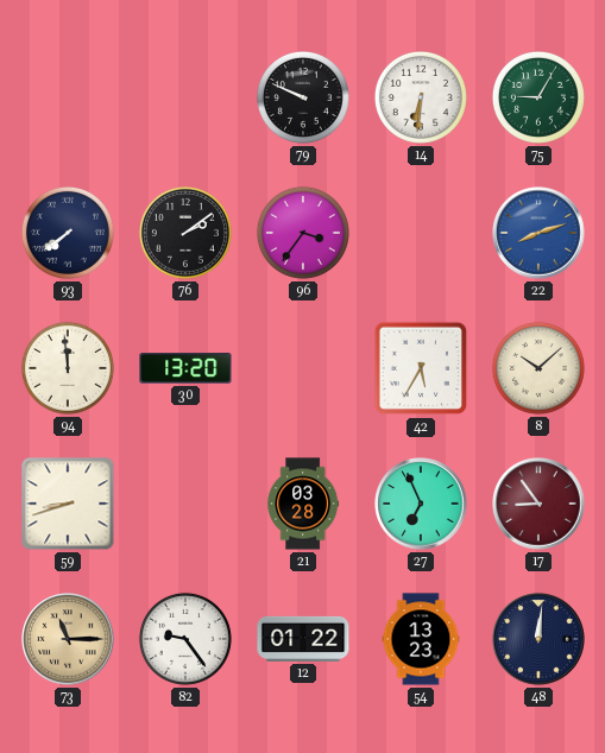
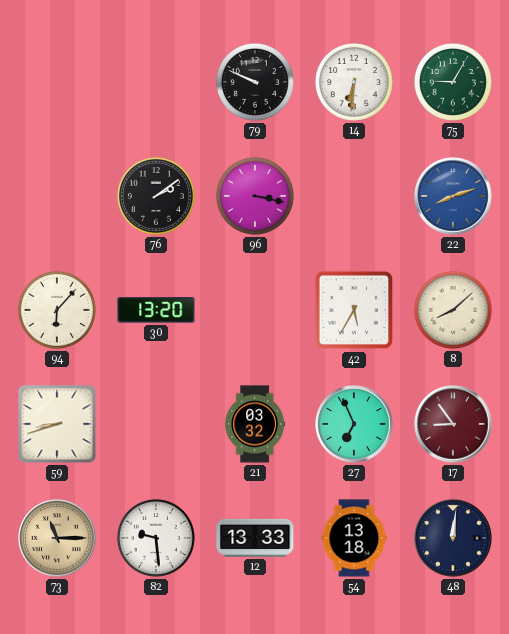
93: 7:39 -> none (68, 233)
96: 3:36 -> 3:17 (255, 196)
94: 11:59 -> 6:07 (57, 310)
8: 10:08 -> 8:08 (453, 310)
21: 03:28 -> 03:32 (255, 424)
82: 9:24 -> 9:29 (156, 538)
12: 01:22 -> 13:33 (255, 538)
54: 13:23 -> 13:18 (354, 538)
